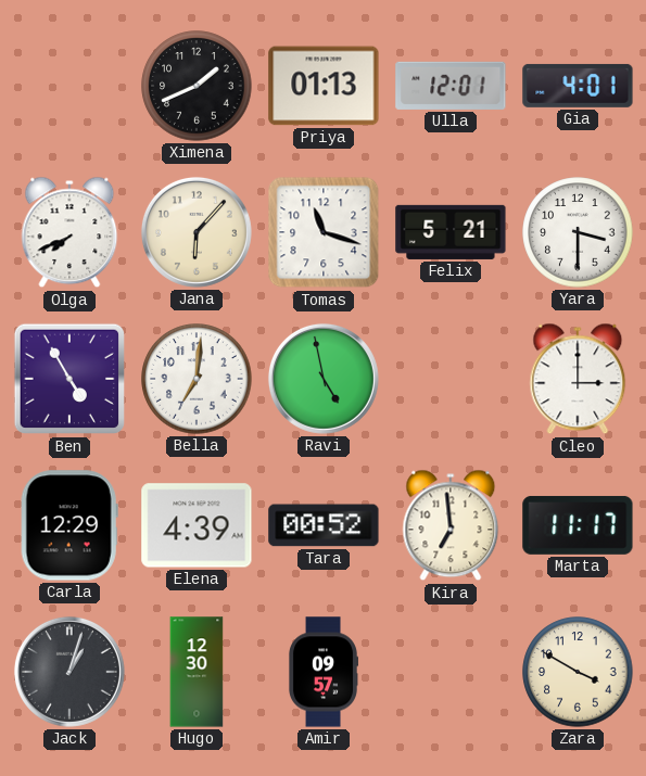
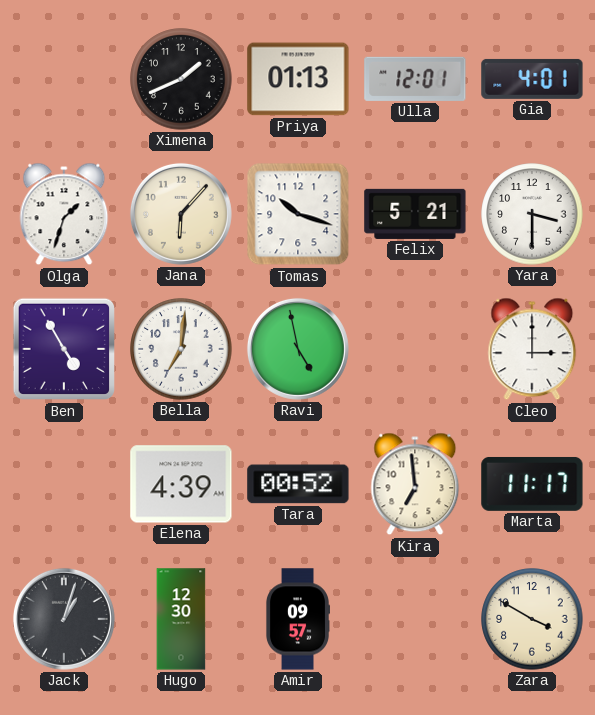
Olga: 7:41 -> 1:33 (64, 214)
Tomas: 11:18 -> 10:18 (298, 214)
Carla: 12:29 -> none (69, 525)
